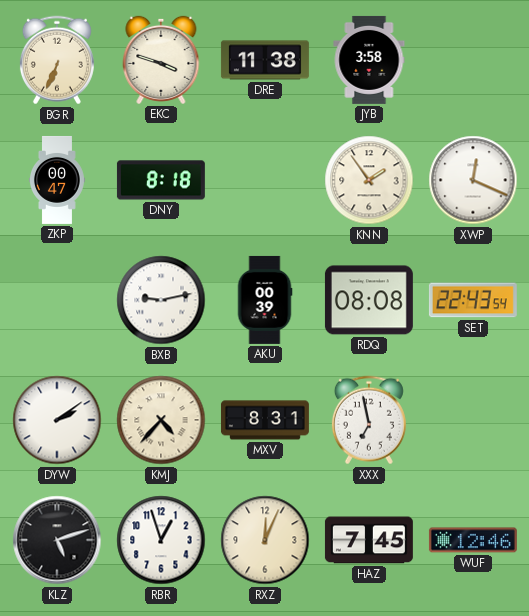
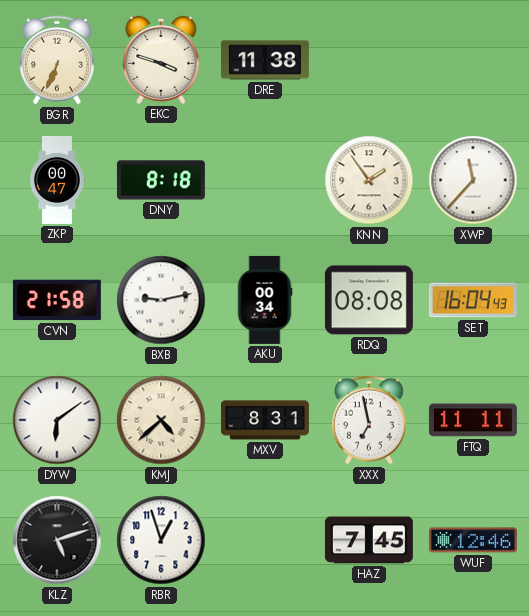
JYB: 3:58 -> none (369, 60)
XWP: 12:19 -> 11:37 (473, 180)
CVN: none -> 21:58 (57, 300)
AKU: 00:39 -> 00:34 (265, 300)
SET: 22:43 -> 16:04 (473, 300)
DYW: 2:09 -> 6:09 (57, 420)
KMJ: 4:37 -> 4:38 (161, 420)
FTQ: none -> 11:11 (473, 420)
RXZ: 12:04 -> none (265, 540)
